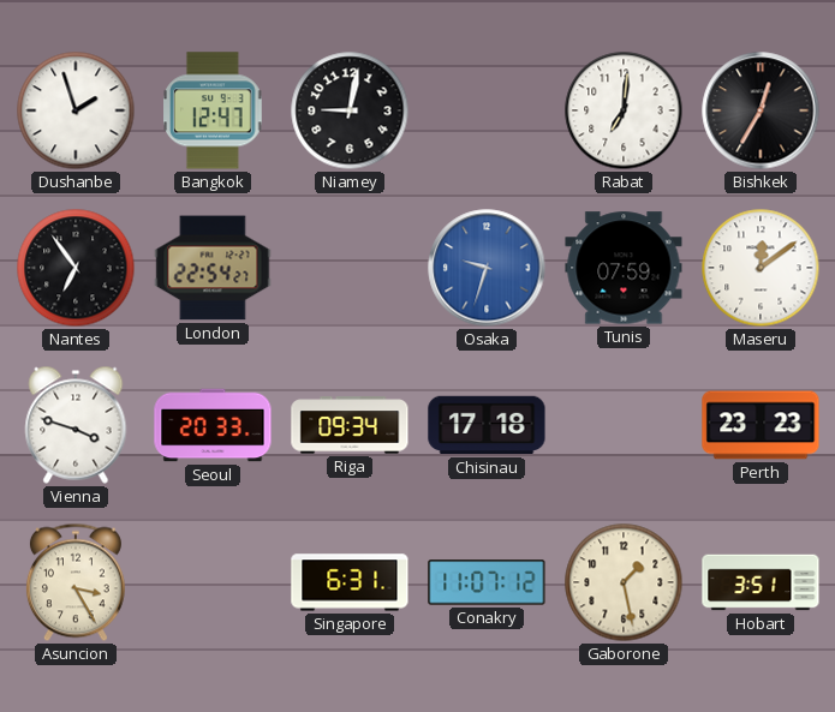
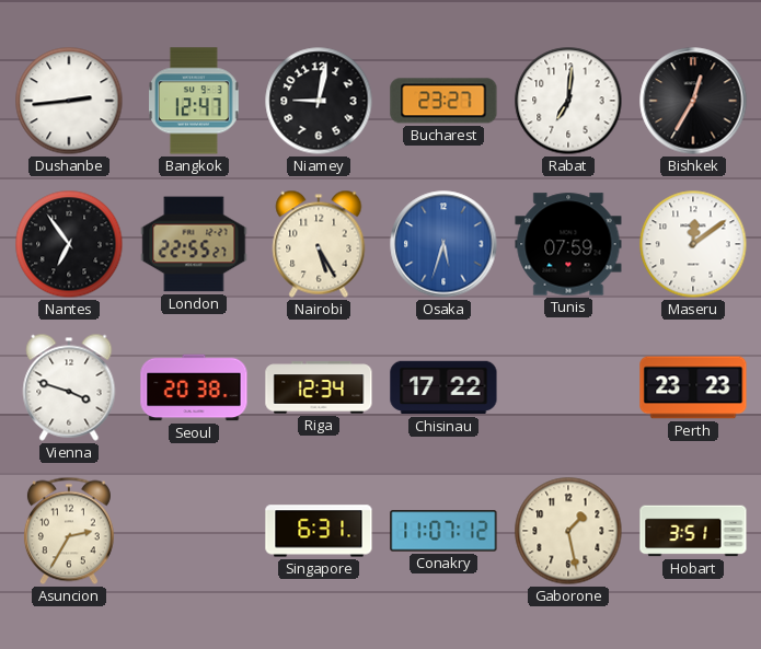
Dushanbe: 1:57 -> 2:44 (69, 101)
Bucharest: none -> 23:27 (443, 101)
London: 22:54 -> 22:55 (194, 244)
Nairobi: none -> 5:25 (319, 244)
Osaka: 9:33 -> 5:33 (443, 244)
Seoul: 20:33 -> 20:38 (194, 387)
Riga: 09:34 -> 12:34 (319, 387)
Chisinau: 17:18 -> 17:22 (443, 387)
Asuncion: 3:25 -> 2:35 (69, 531)
